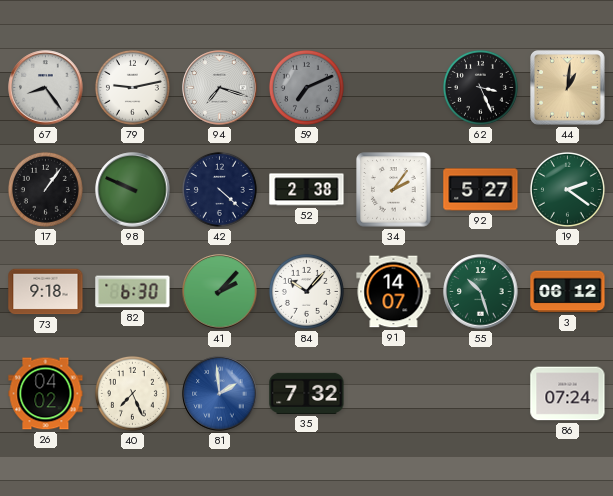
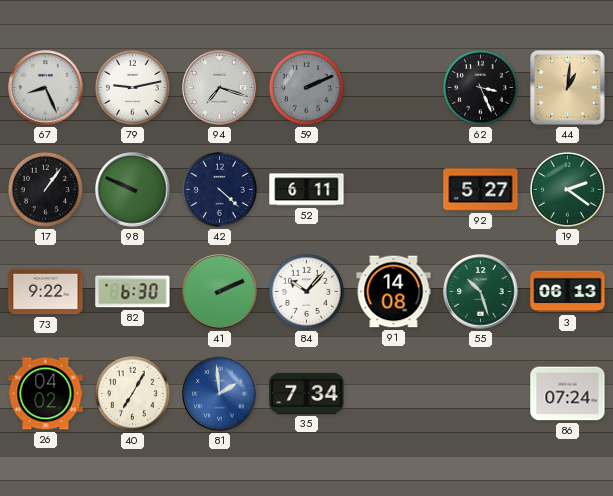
67: 8:24 -> 8:26 (46, 88)
59: 7:11 -> 2:11 (306, 87)
52: 2:38 -> 6:11 (307, 190)
34: 2:06 -> none (394, 190)
73: 9:18 -> 9:22 (46, 292)
41: 2:07 -> 2:11 (220, 292)
91: 14:07 -> 14:08 (394, 292)
3: 06:12 -> 06:13 (568, 292)
40: 7:26 -> 7:05 (132, 393)
35: 7:32 -> 7:34 (307, 393)
